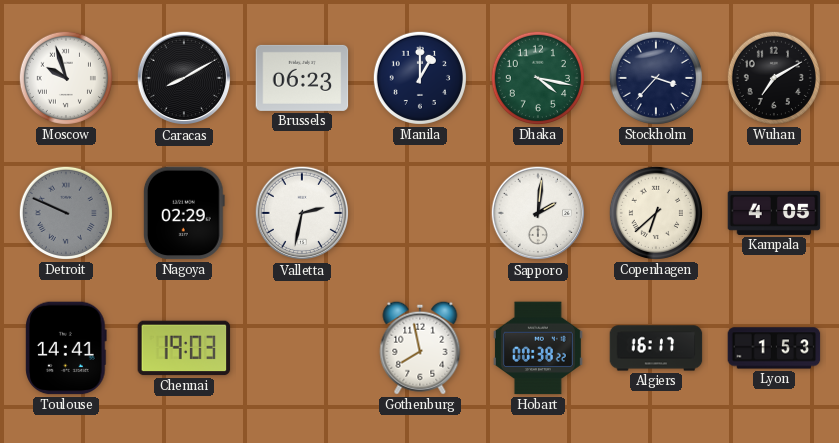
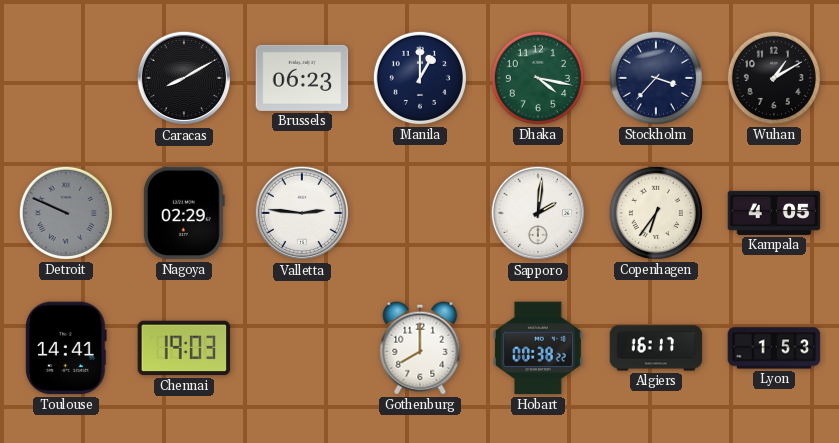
Moscow: 9:57 -> none (66, 78)
Wuhan: 7:10 -> 1:10 (774, 78)
Valletta: 2:32 -> 2:46 (302, 213)
Copenhagen: 6:38 -> 6:36 (656, 213)
Gothenburg: 7:58 -> 8:00 (420, 348)
